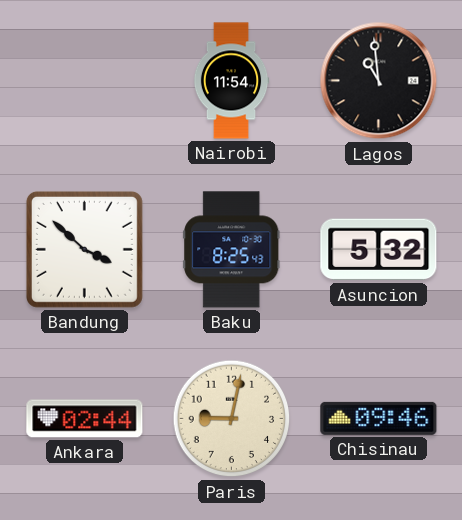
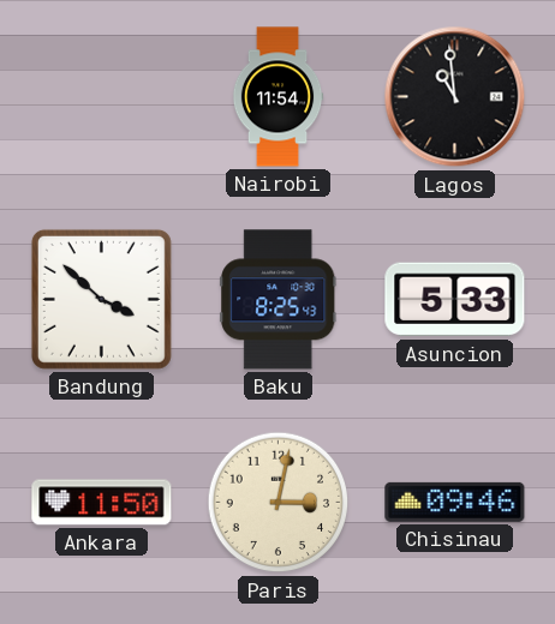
Asuncion: 5:32 -> 5:33 (455, 300)
Ankara: 02:44 -> 11:50 (102, 503)
Paris: 9:02 -> 3:02 (279, 503)
